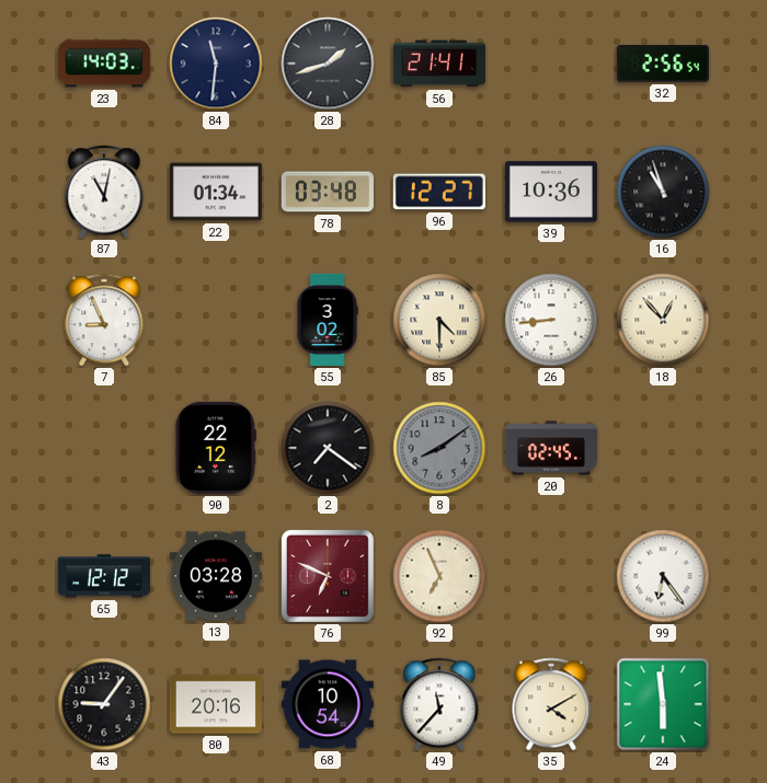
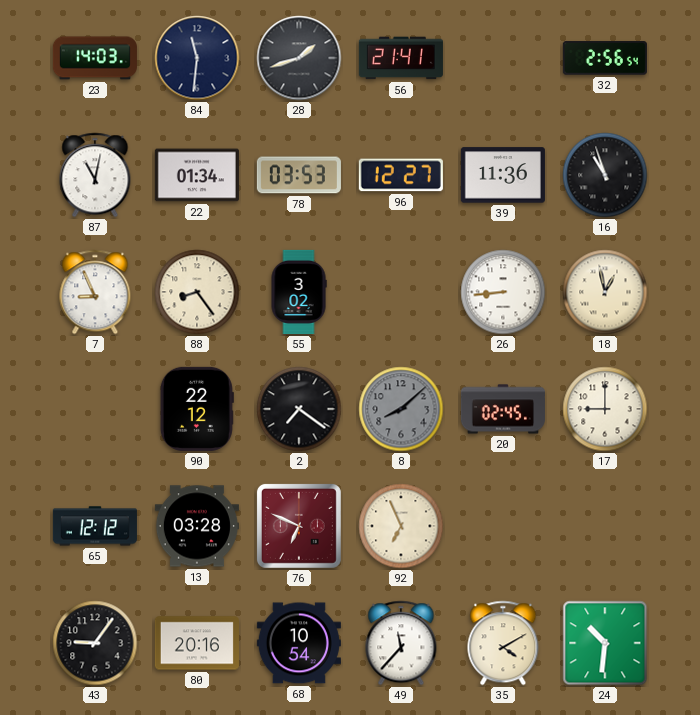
78: 03:48 -> 03:53 (299, 175)
39: 10:36 -> 11:36 (503, 175)
88: none -> 8:24 (197, 292)
85: 4:30 -> none (439, 320)
18: 12:53 -> 12:58 (605, 292)
8: 8:09 -> 8:08 (401, 409)
17: none -> 9:00 (605, 409)
99: 6:24 -> none (663, 576)
24: 5:59 -> 10:31 (605, 643)
